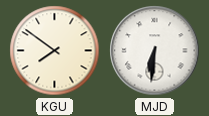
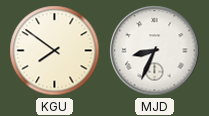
MJD: 6:31 -> 8:34 (155, 51)
